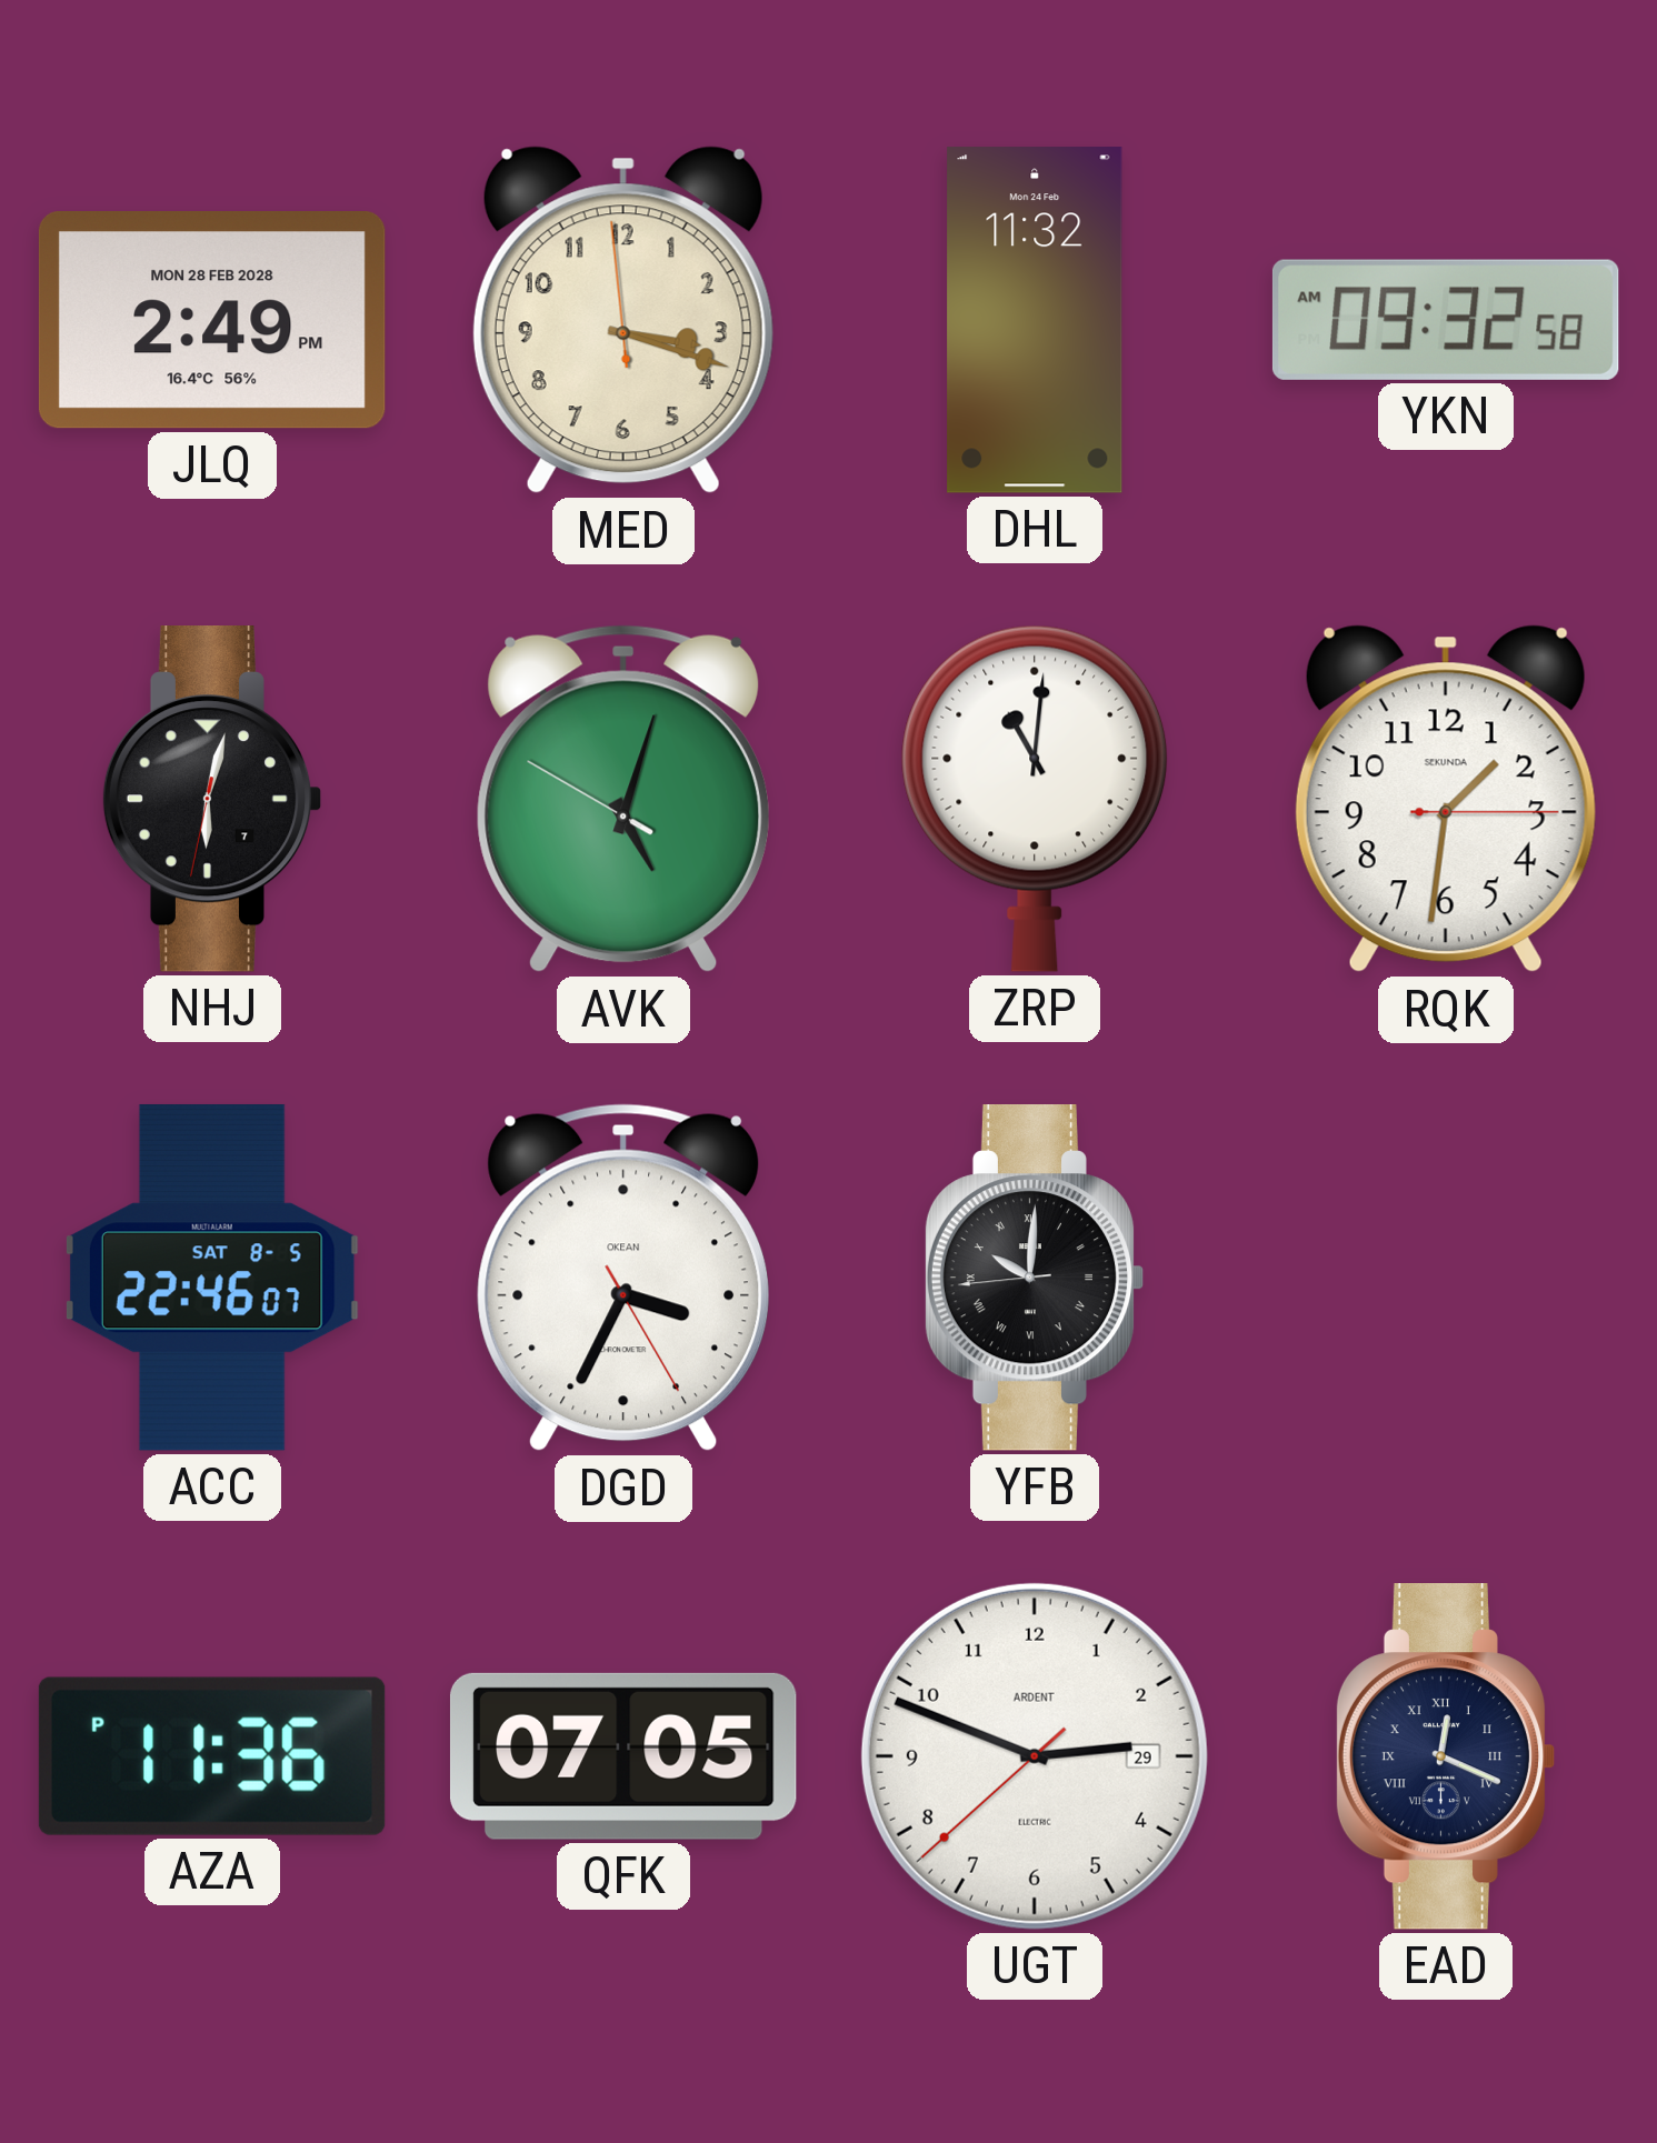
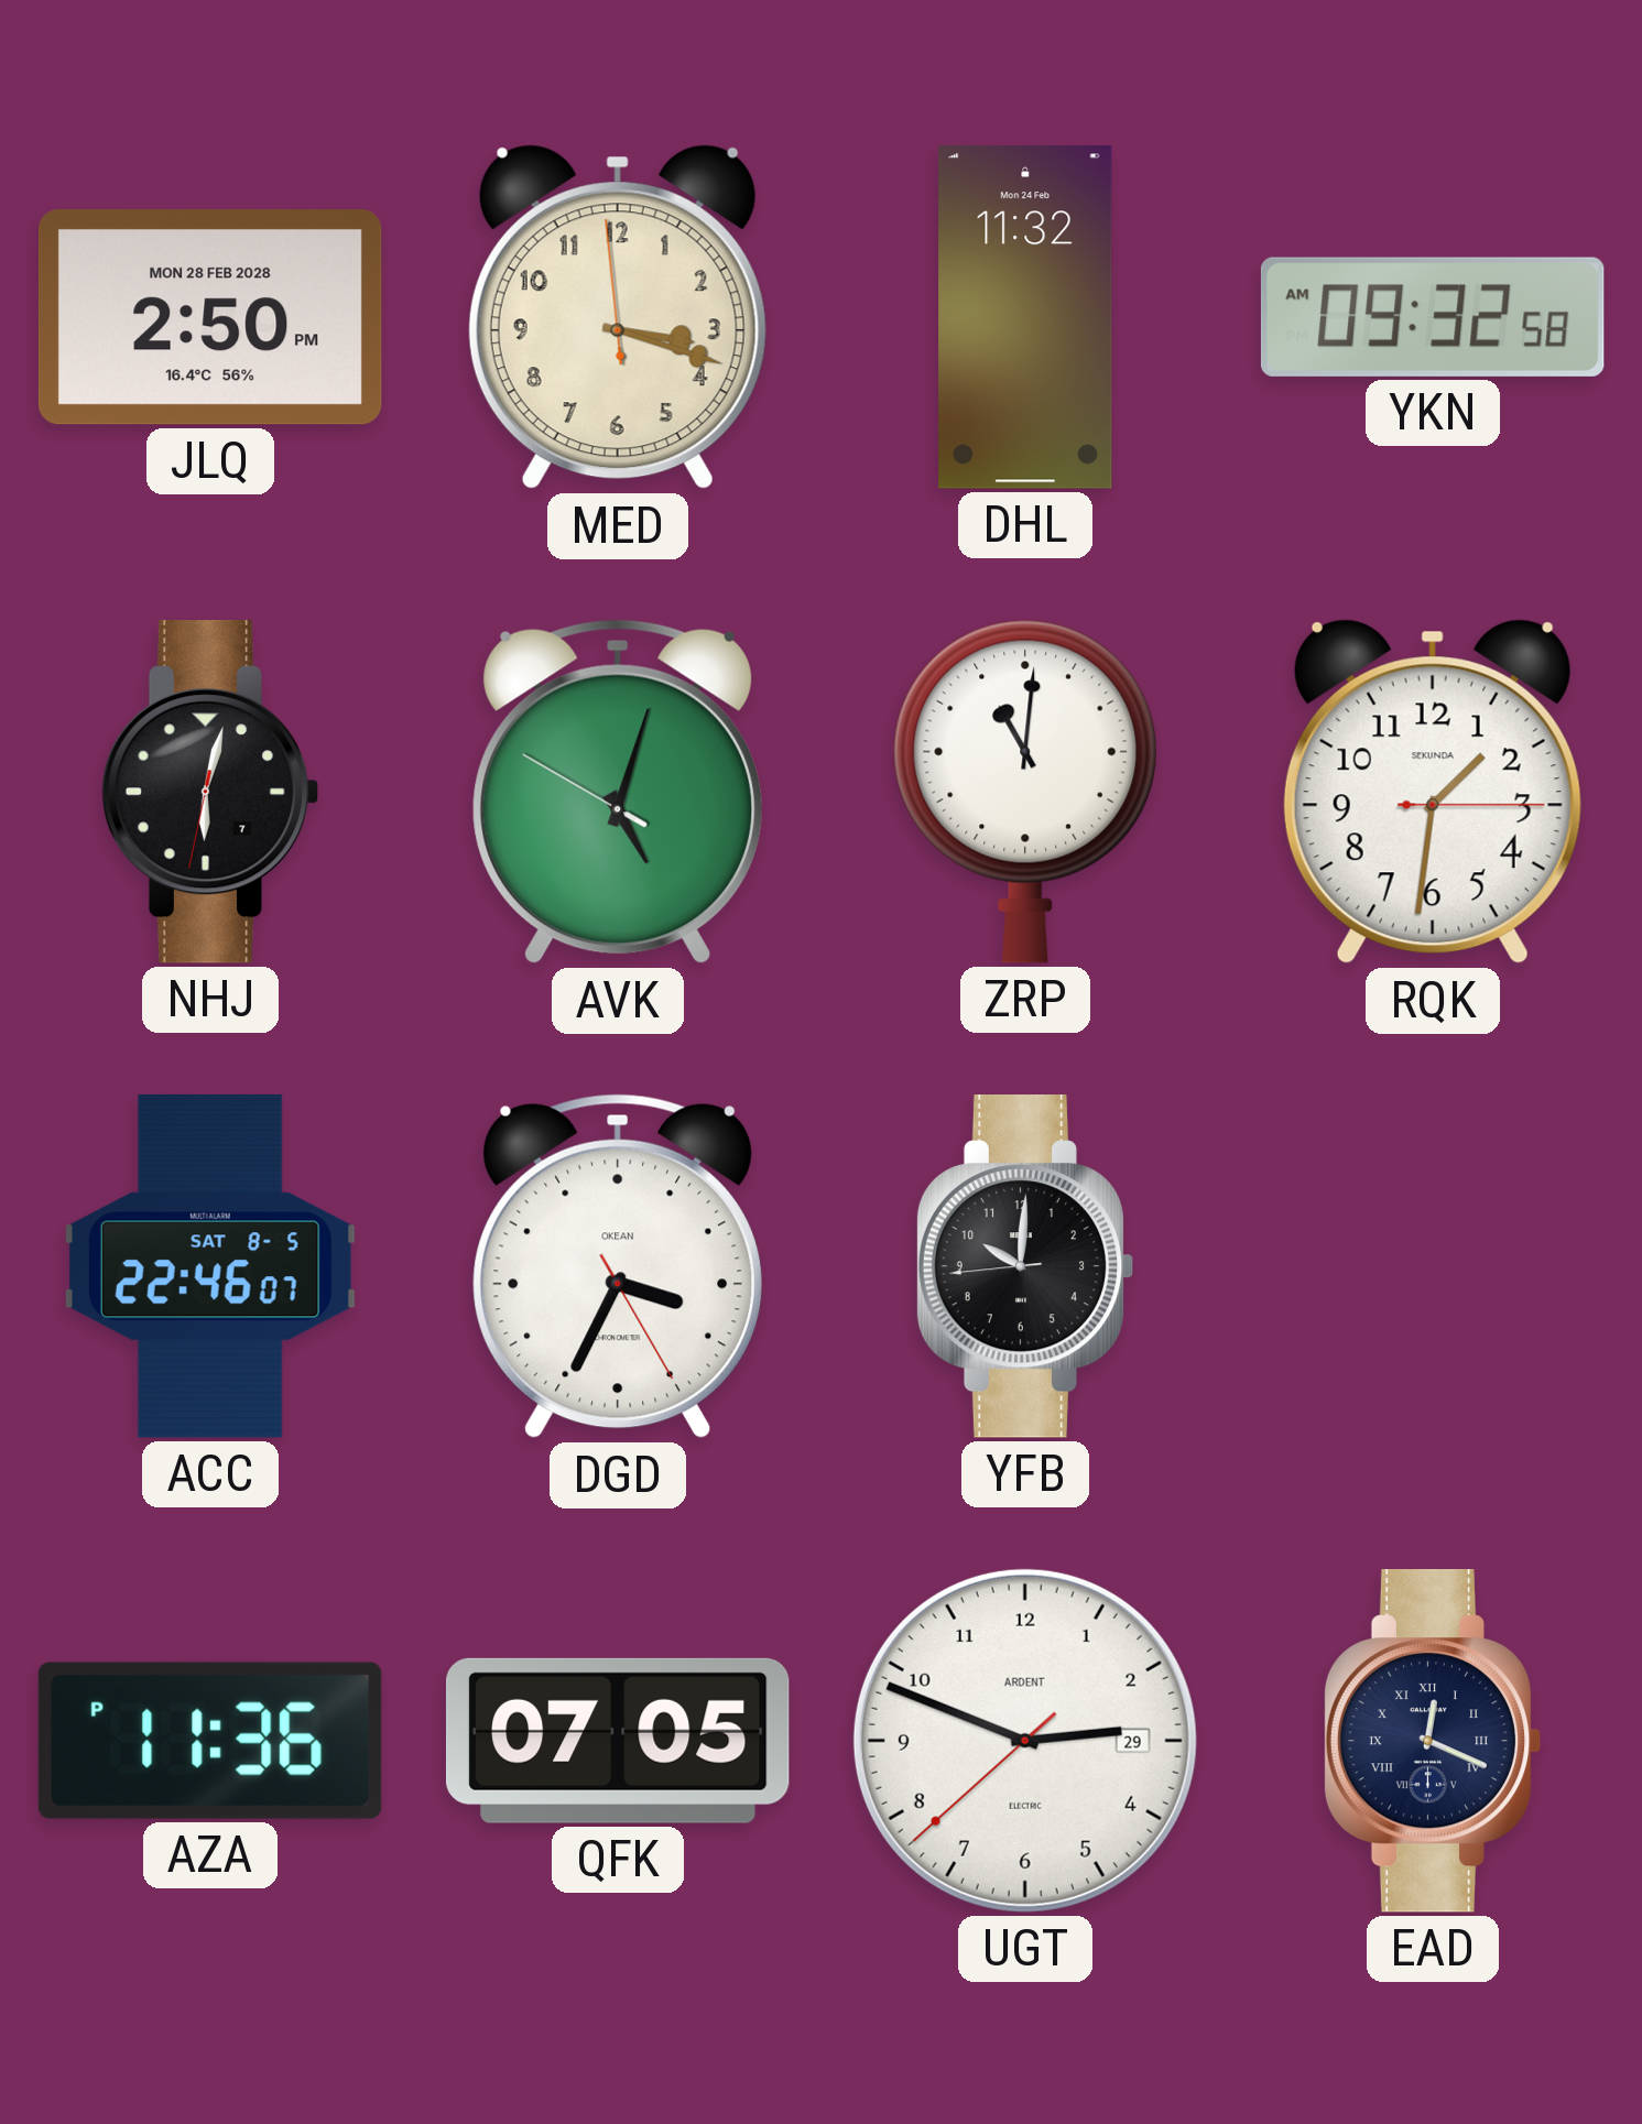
JLQ: 2:49 -> 2:50 (210, 318)
YFB numerals: Roman -> Arabic (1025, 1267)
